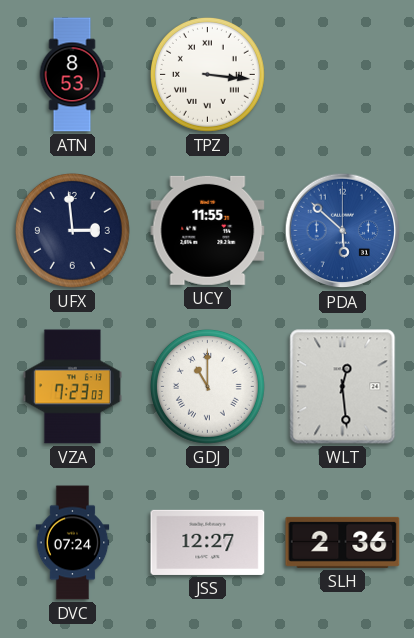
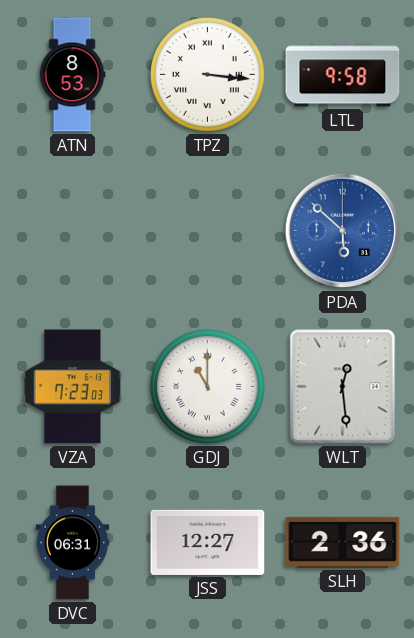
LTL: none -> 9:58 (343, 75)
UFX: 2:59 -> none (72, 230)
UCY: 11:55 -> none (208, 230)
DVC: 07:24 -> 06:31 (73, 543)
